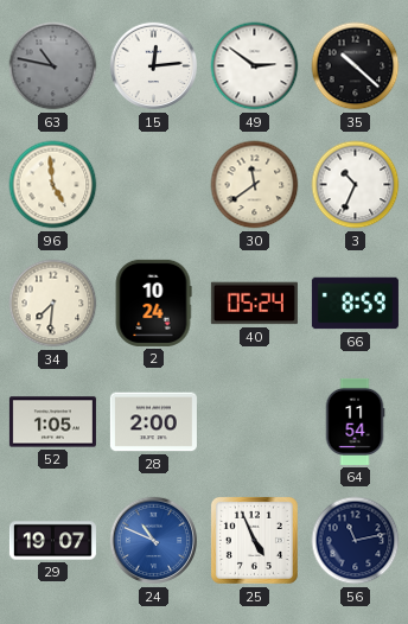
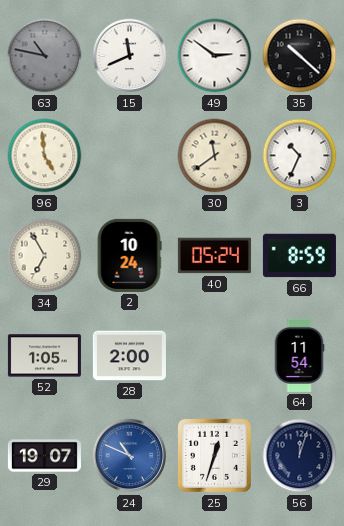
15: 12:14 -> 11:41 (130, 56)
34: 7:31 -> 6:55 (45, 256)
25: 4:56 -> 12:33 (214, 455)
56: 11:13 -> 12:03 (300, 456)
